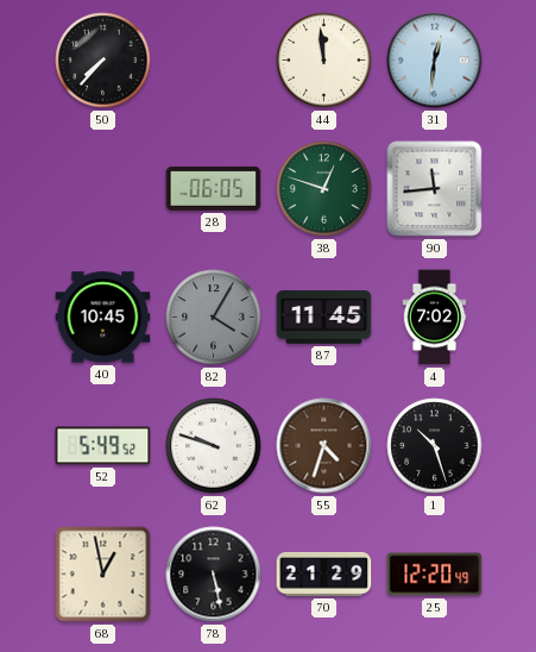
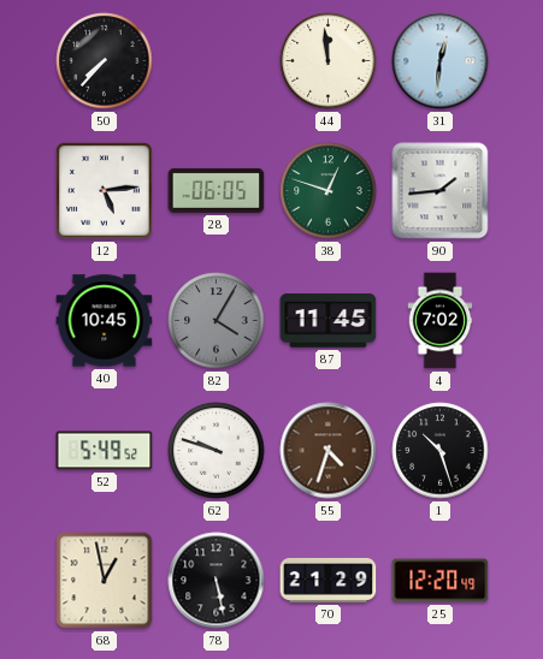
12: none -> 5:14 (105, 191)
90: 11:44 -> 1:44 (441, 191)
